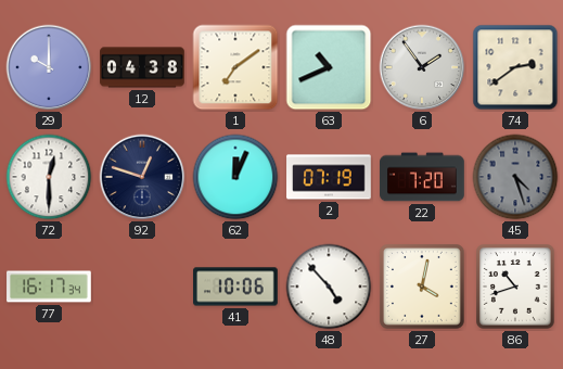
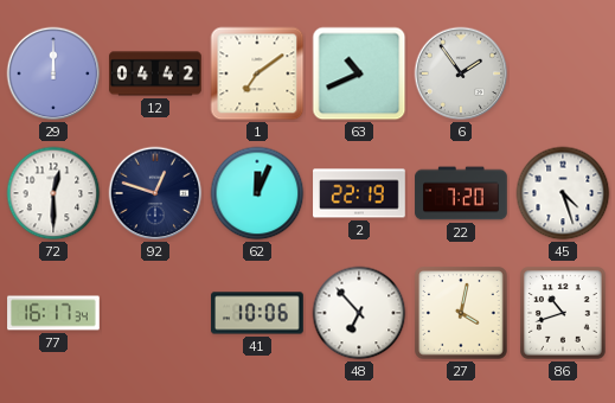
29: 10:00 -> 12:00 (53, 73)
12: 04:38 -> 04:42 (155, 73)
74: 2:39 -> none (515, 67)
2: 07:19 -> 22:19 (359, 193)
45 dial: grey -> white (563, 193)
48: 4:53 -> 6:53 (359, 313)
